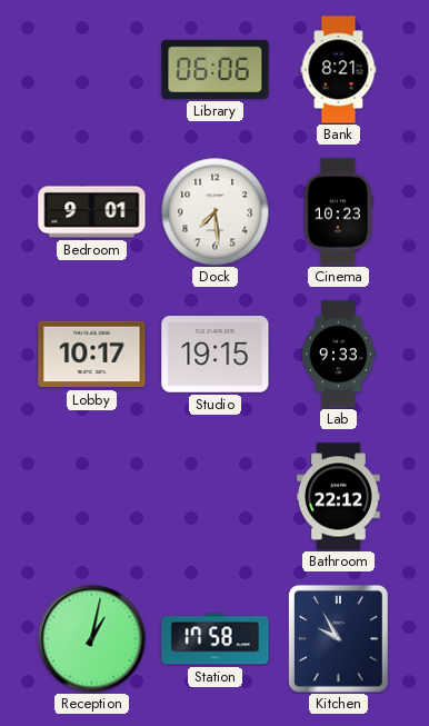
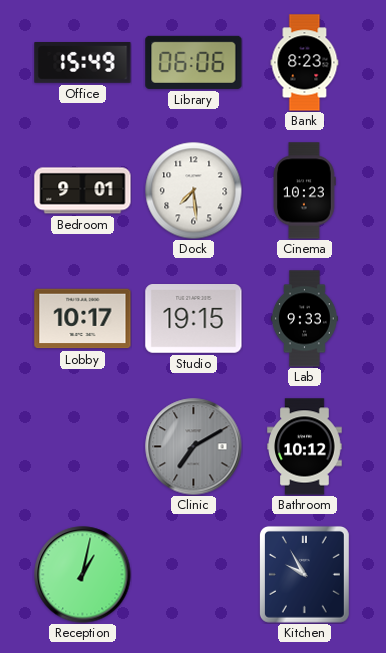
Office: none -> 15:49 (83, 63)
Bank: 8:21 -> 8:23 (305, 63)
Clinic: none -> 7:10 (194, 447)
Bathroom: 22:12 -> 10:12 (305, 447)
Station: 17:58 -> none (216, 639)
